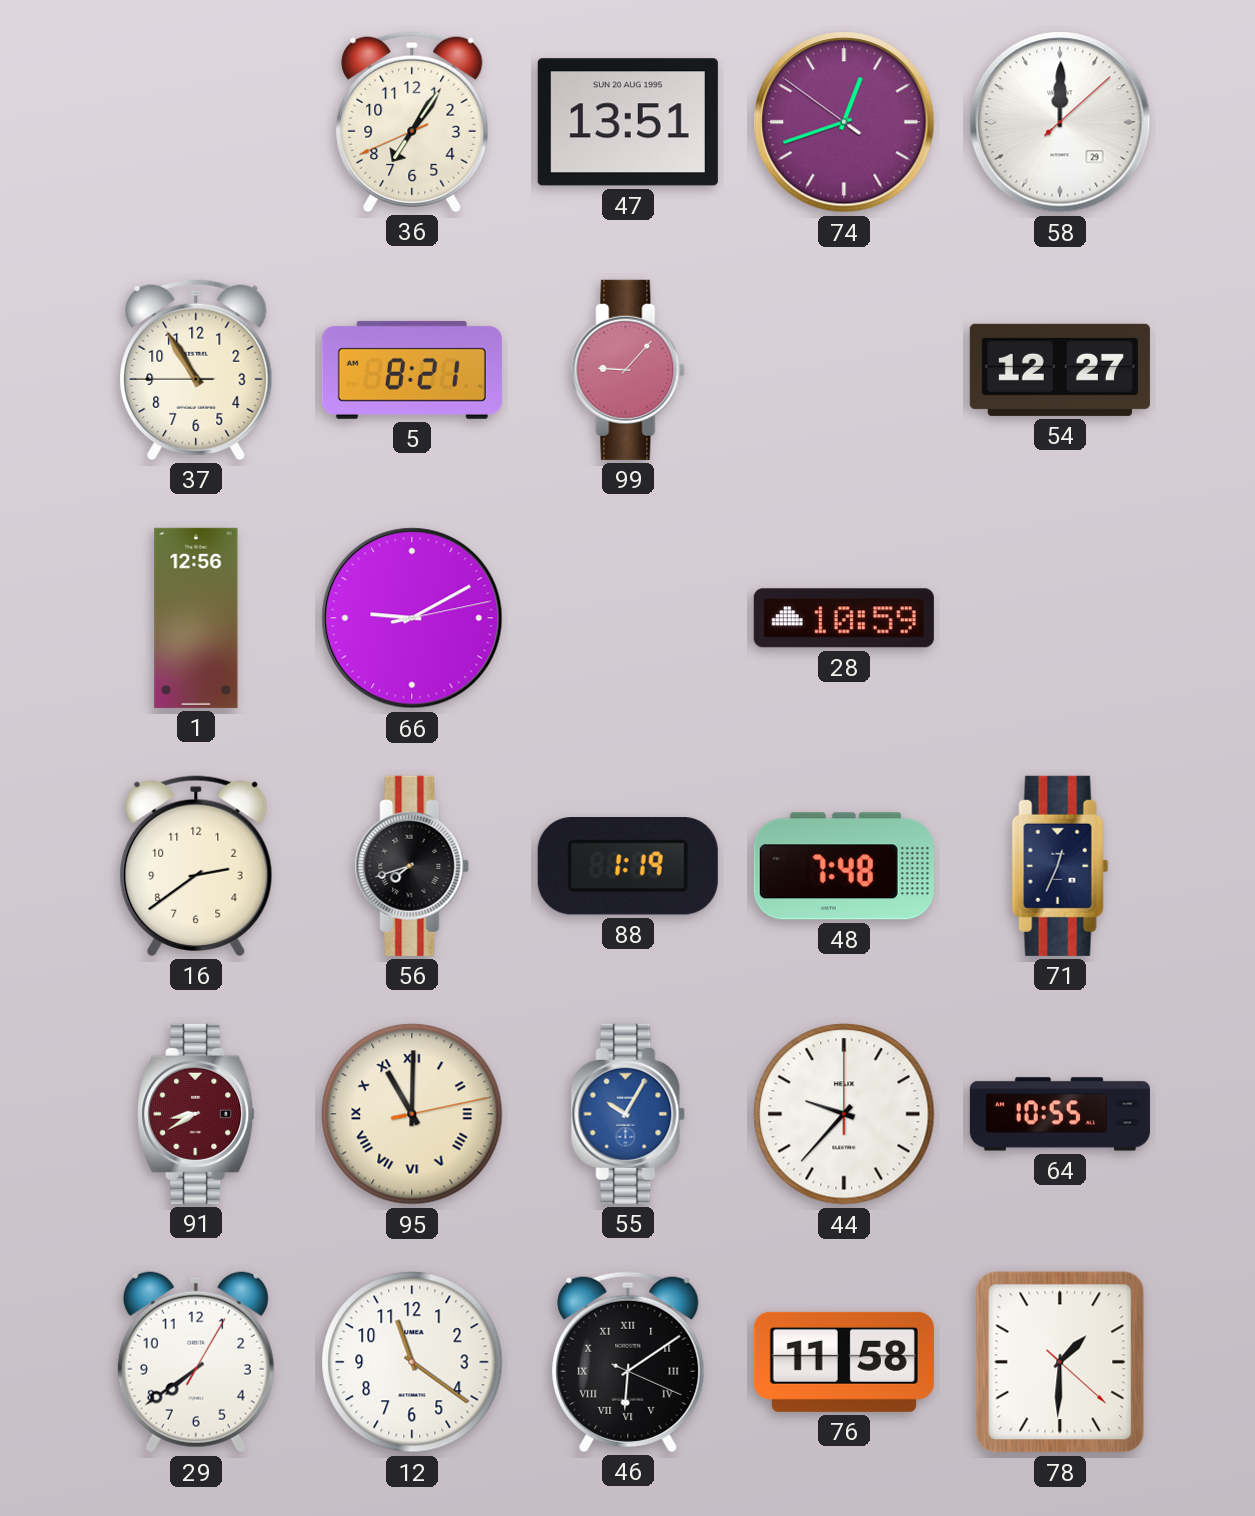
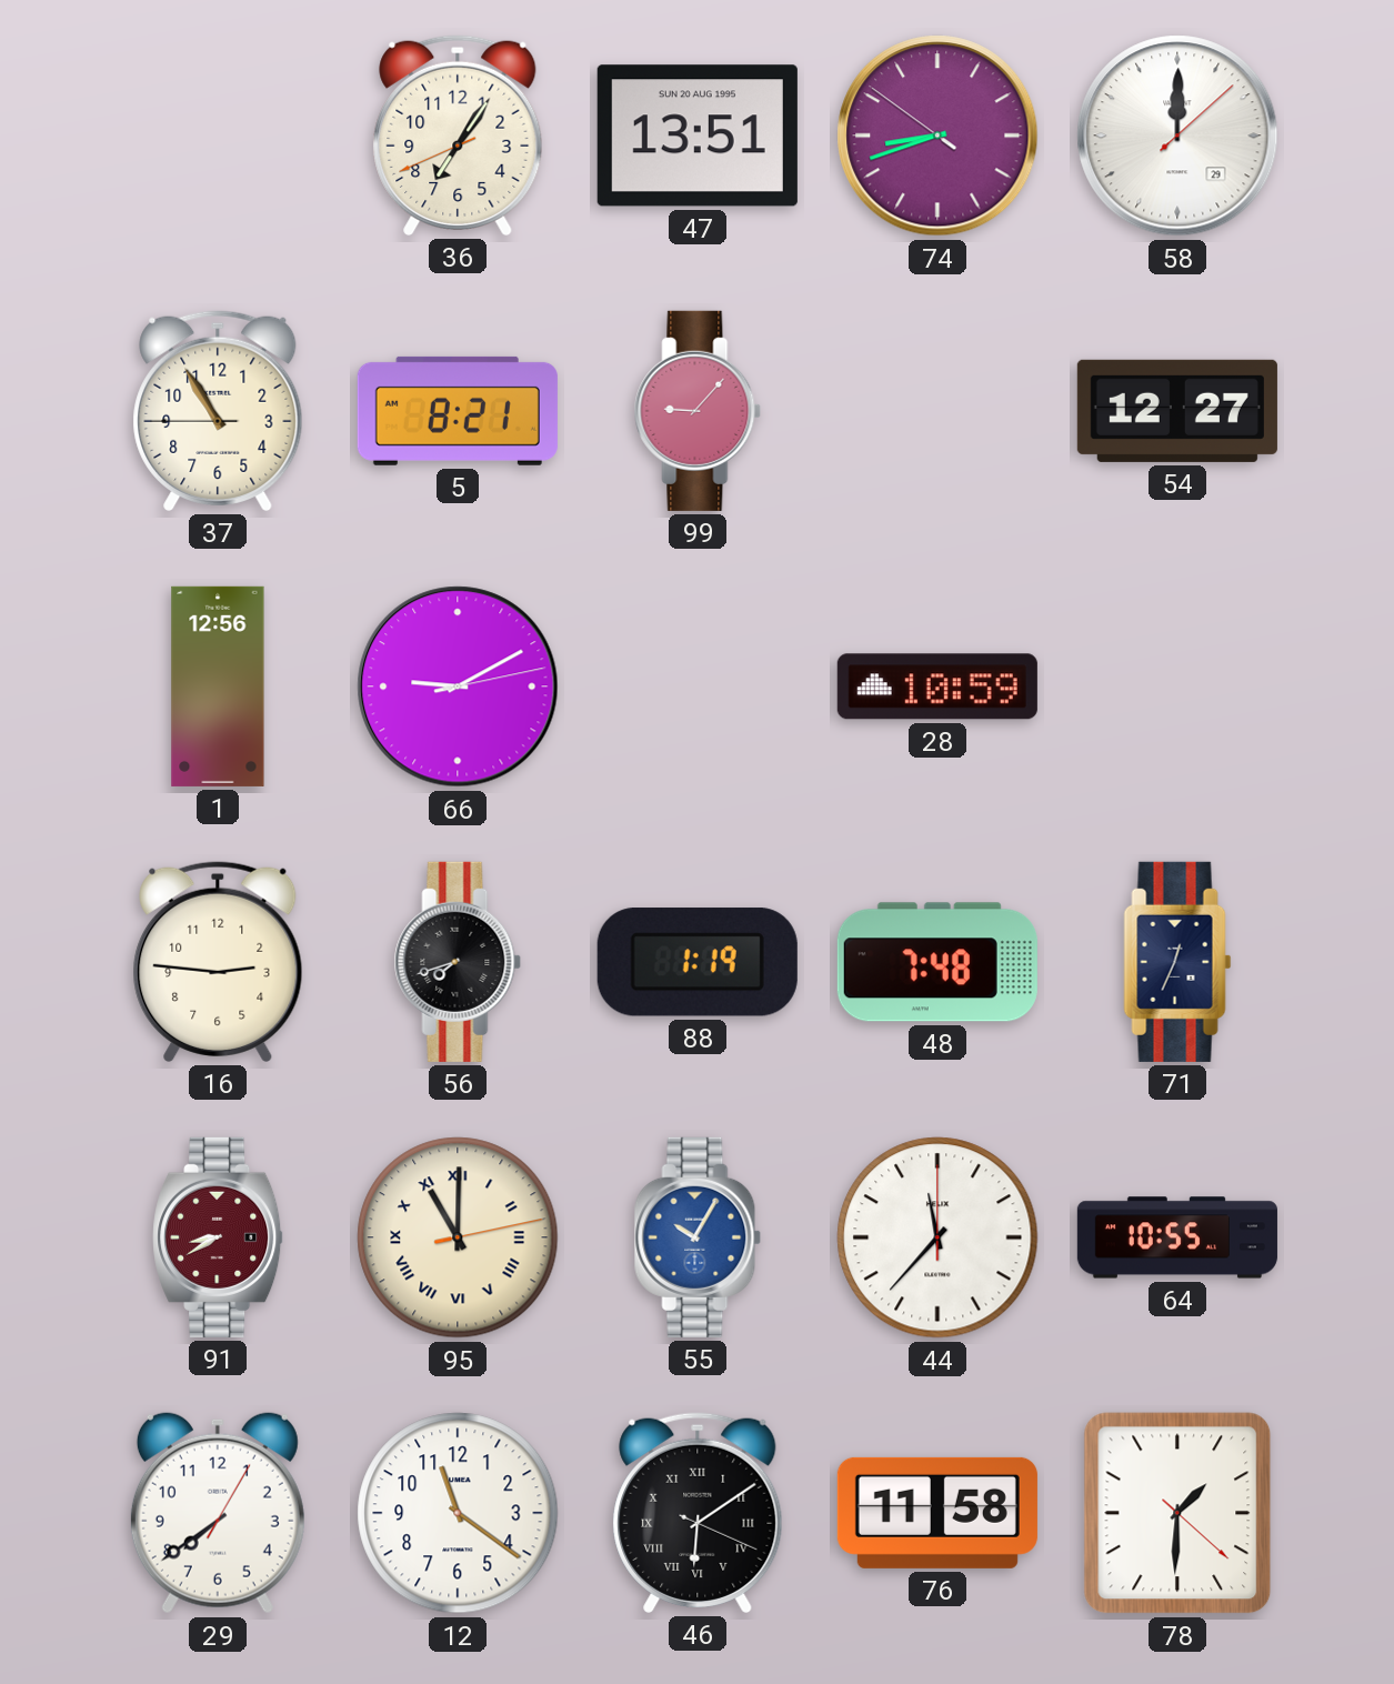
74: 12:41 -> 8:41 (937, 136)
16: 2:39 -> 2:46 (218, 962)
44: 9:37 -> 11:37 (937, 1237)
